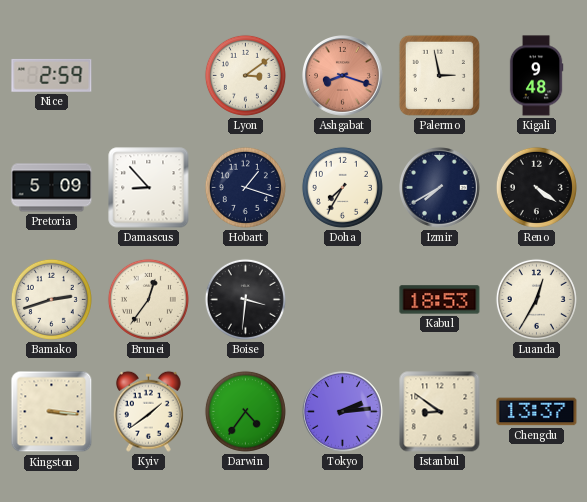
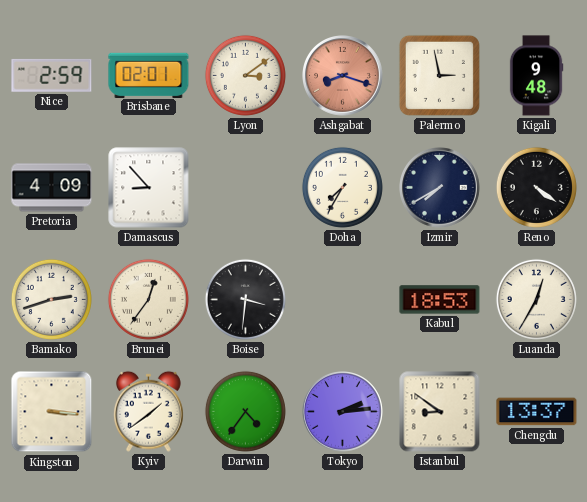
Brisbane: none -> 02:01 (149, 75)
Pretoria: 5:09 -> 4:09 (52, 188)
Hobart: 1:18 -> none (245, 187)
